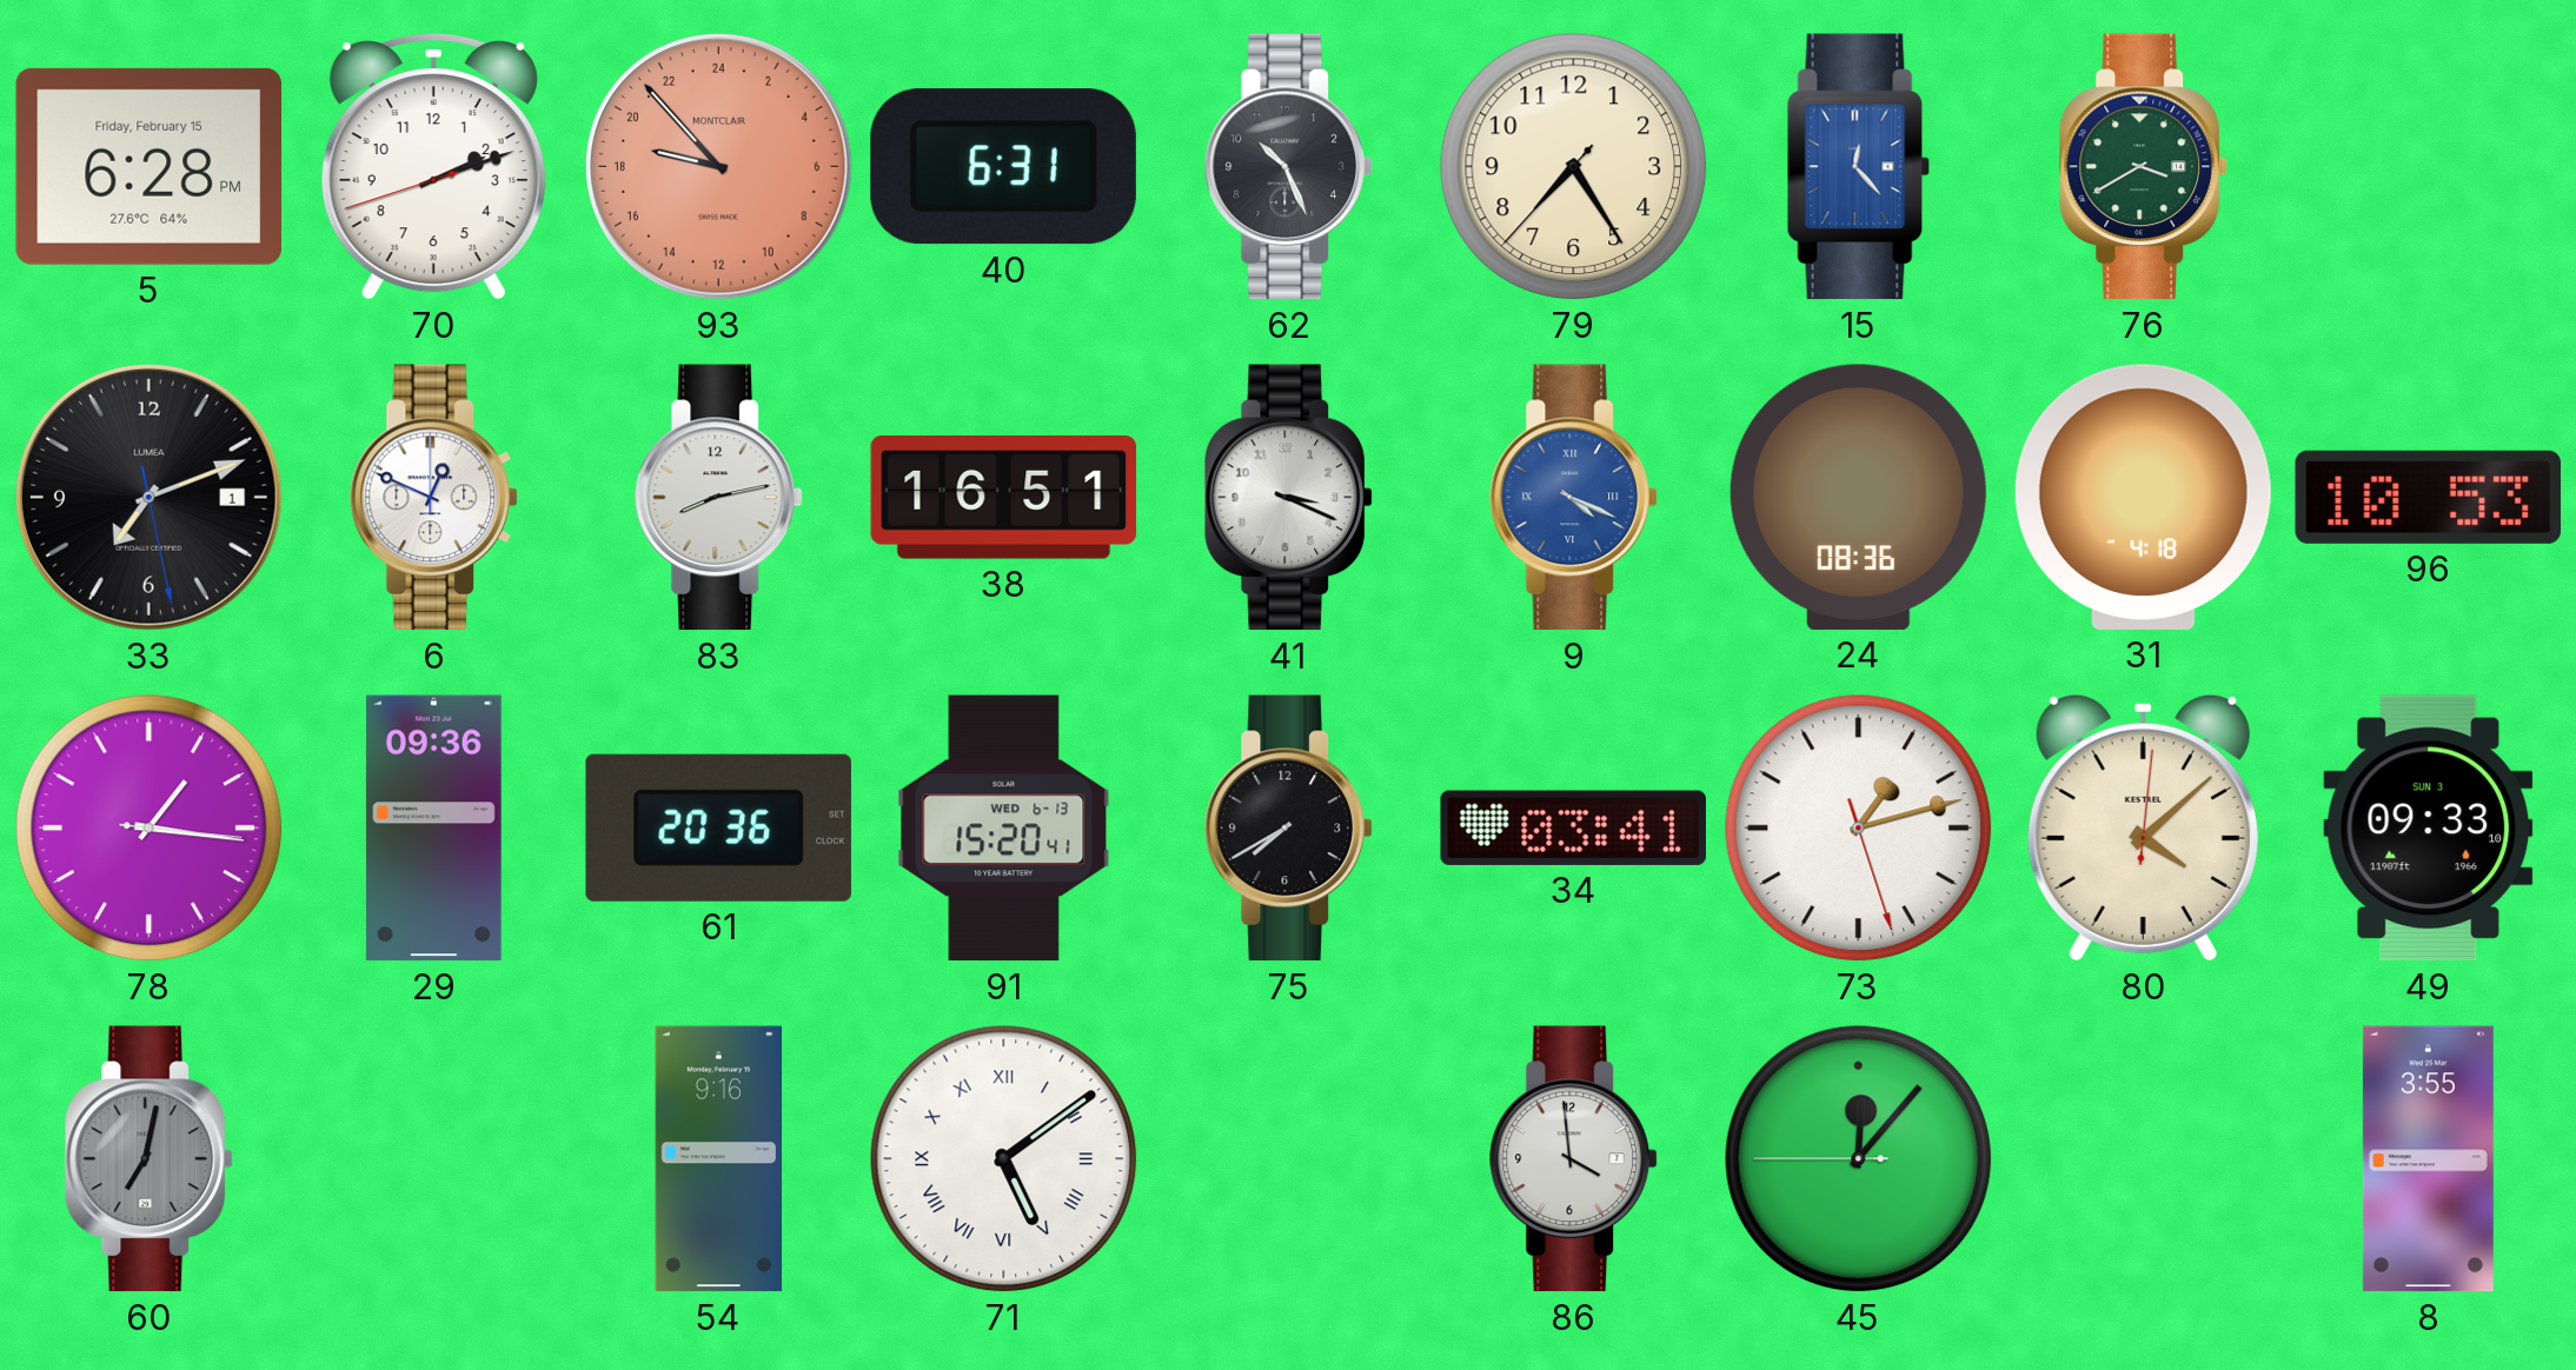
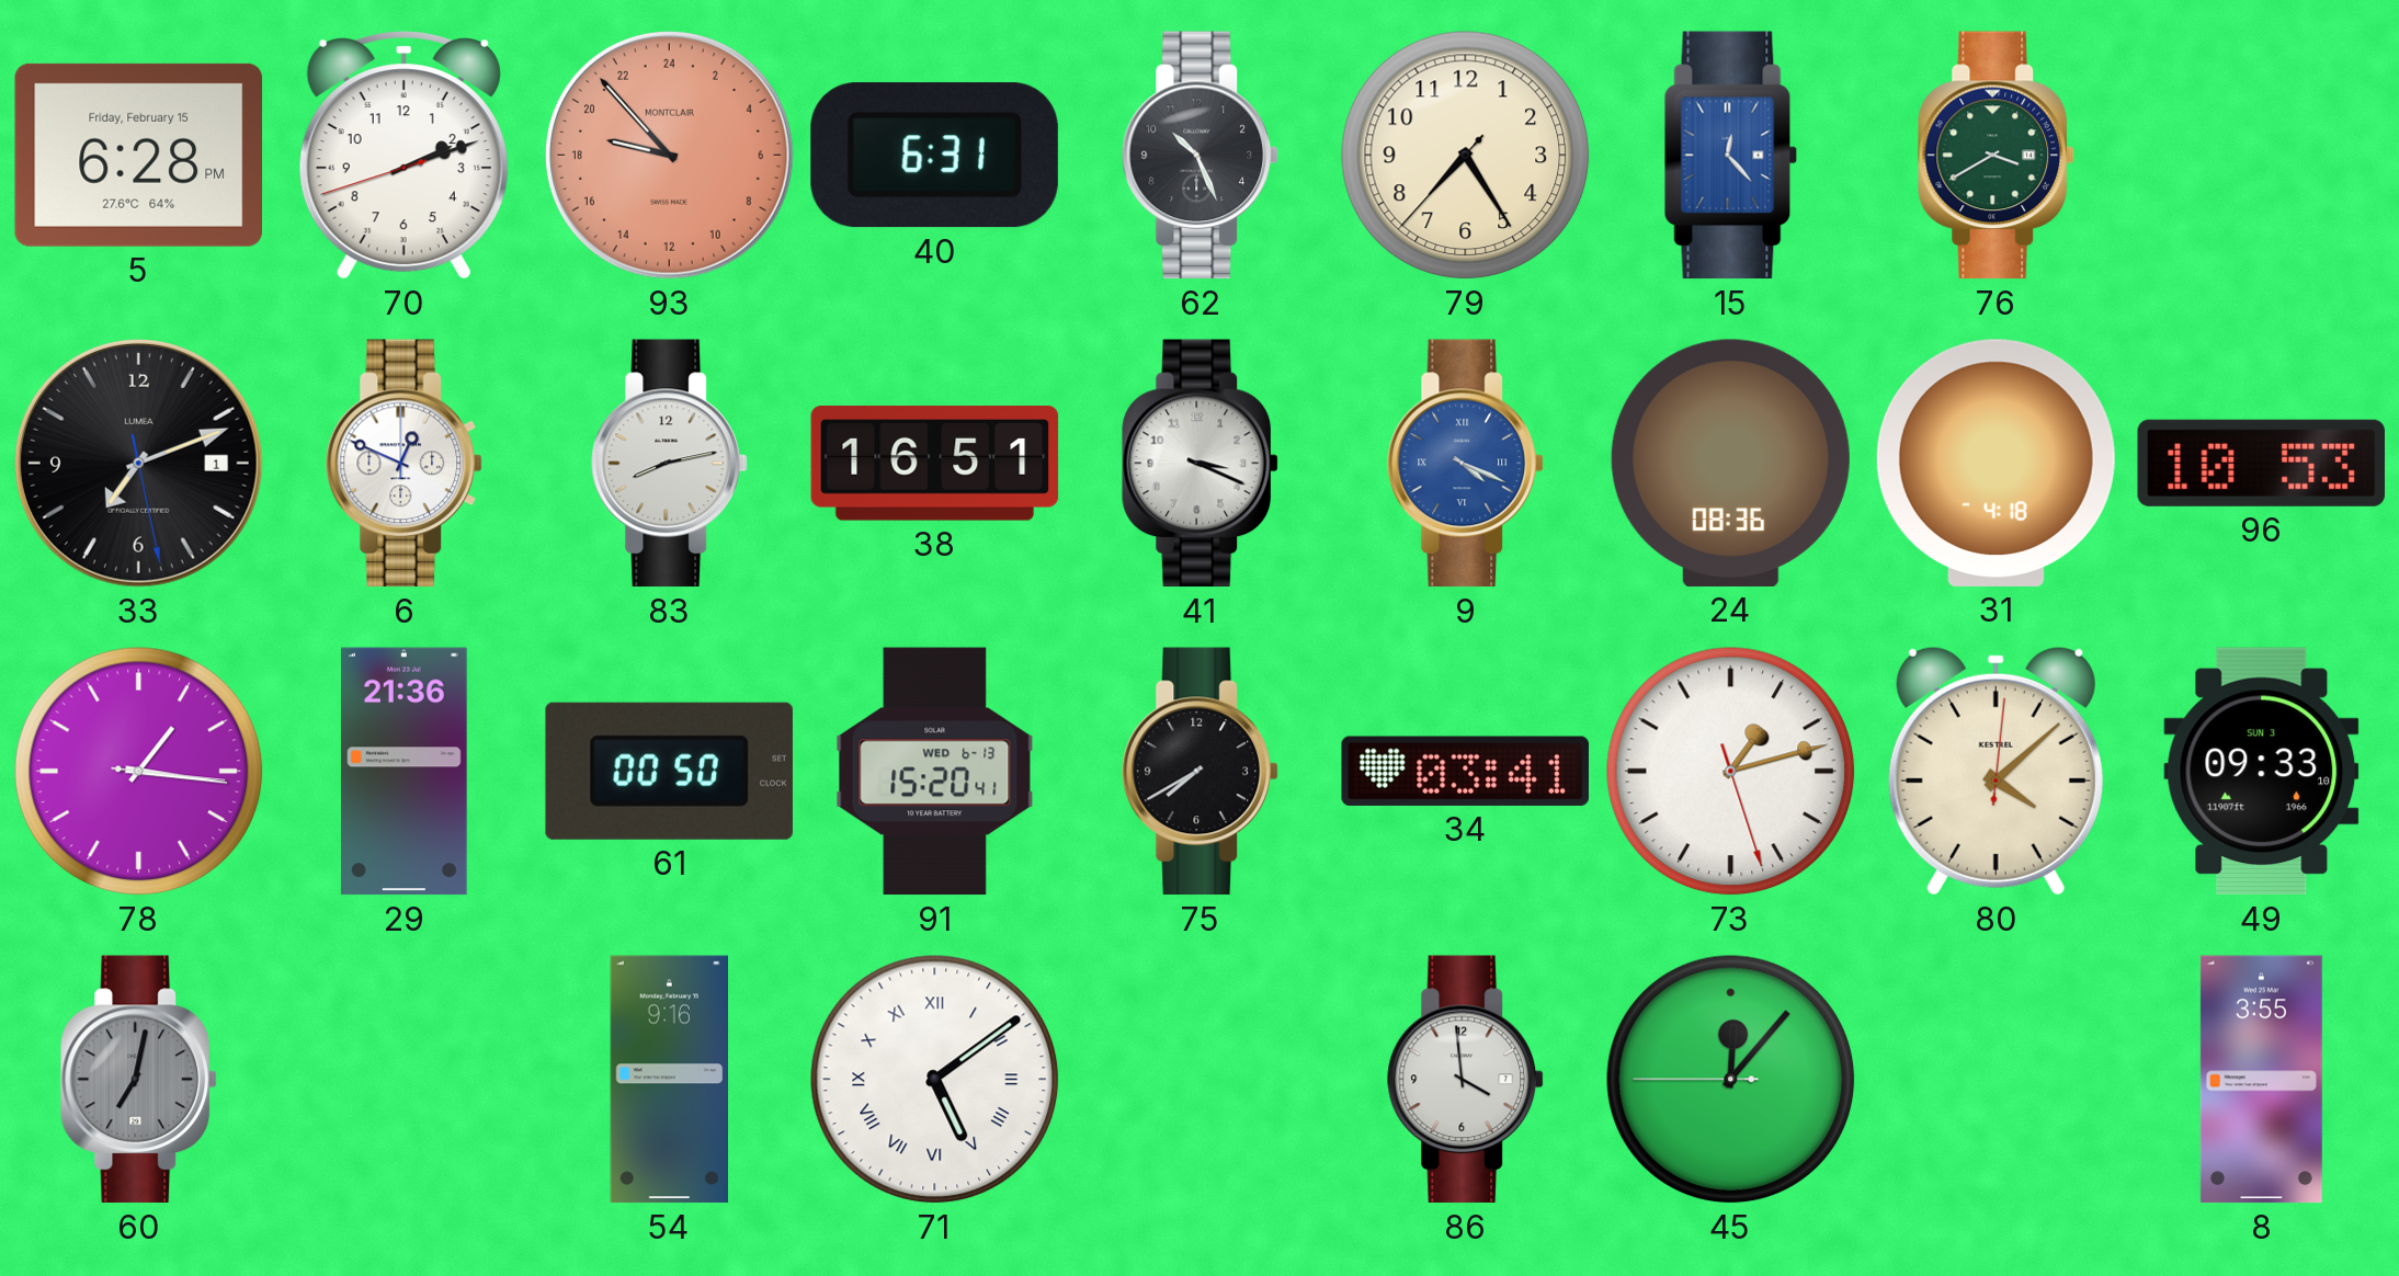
29: 09:36 -> 21:36 (403, 772)
61: 20:36 -> 00:50 (669, 771)
